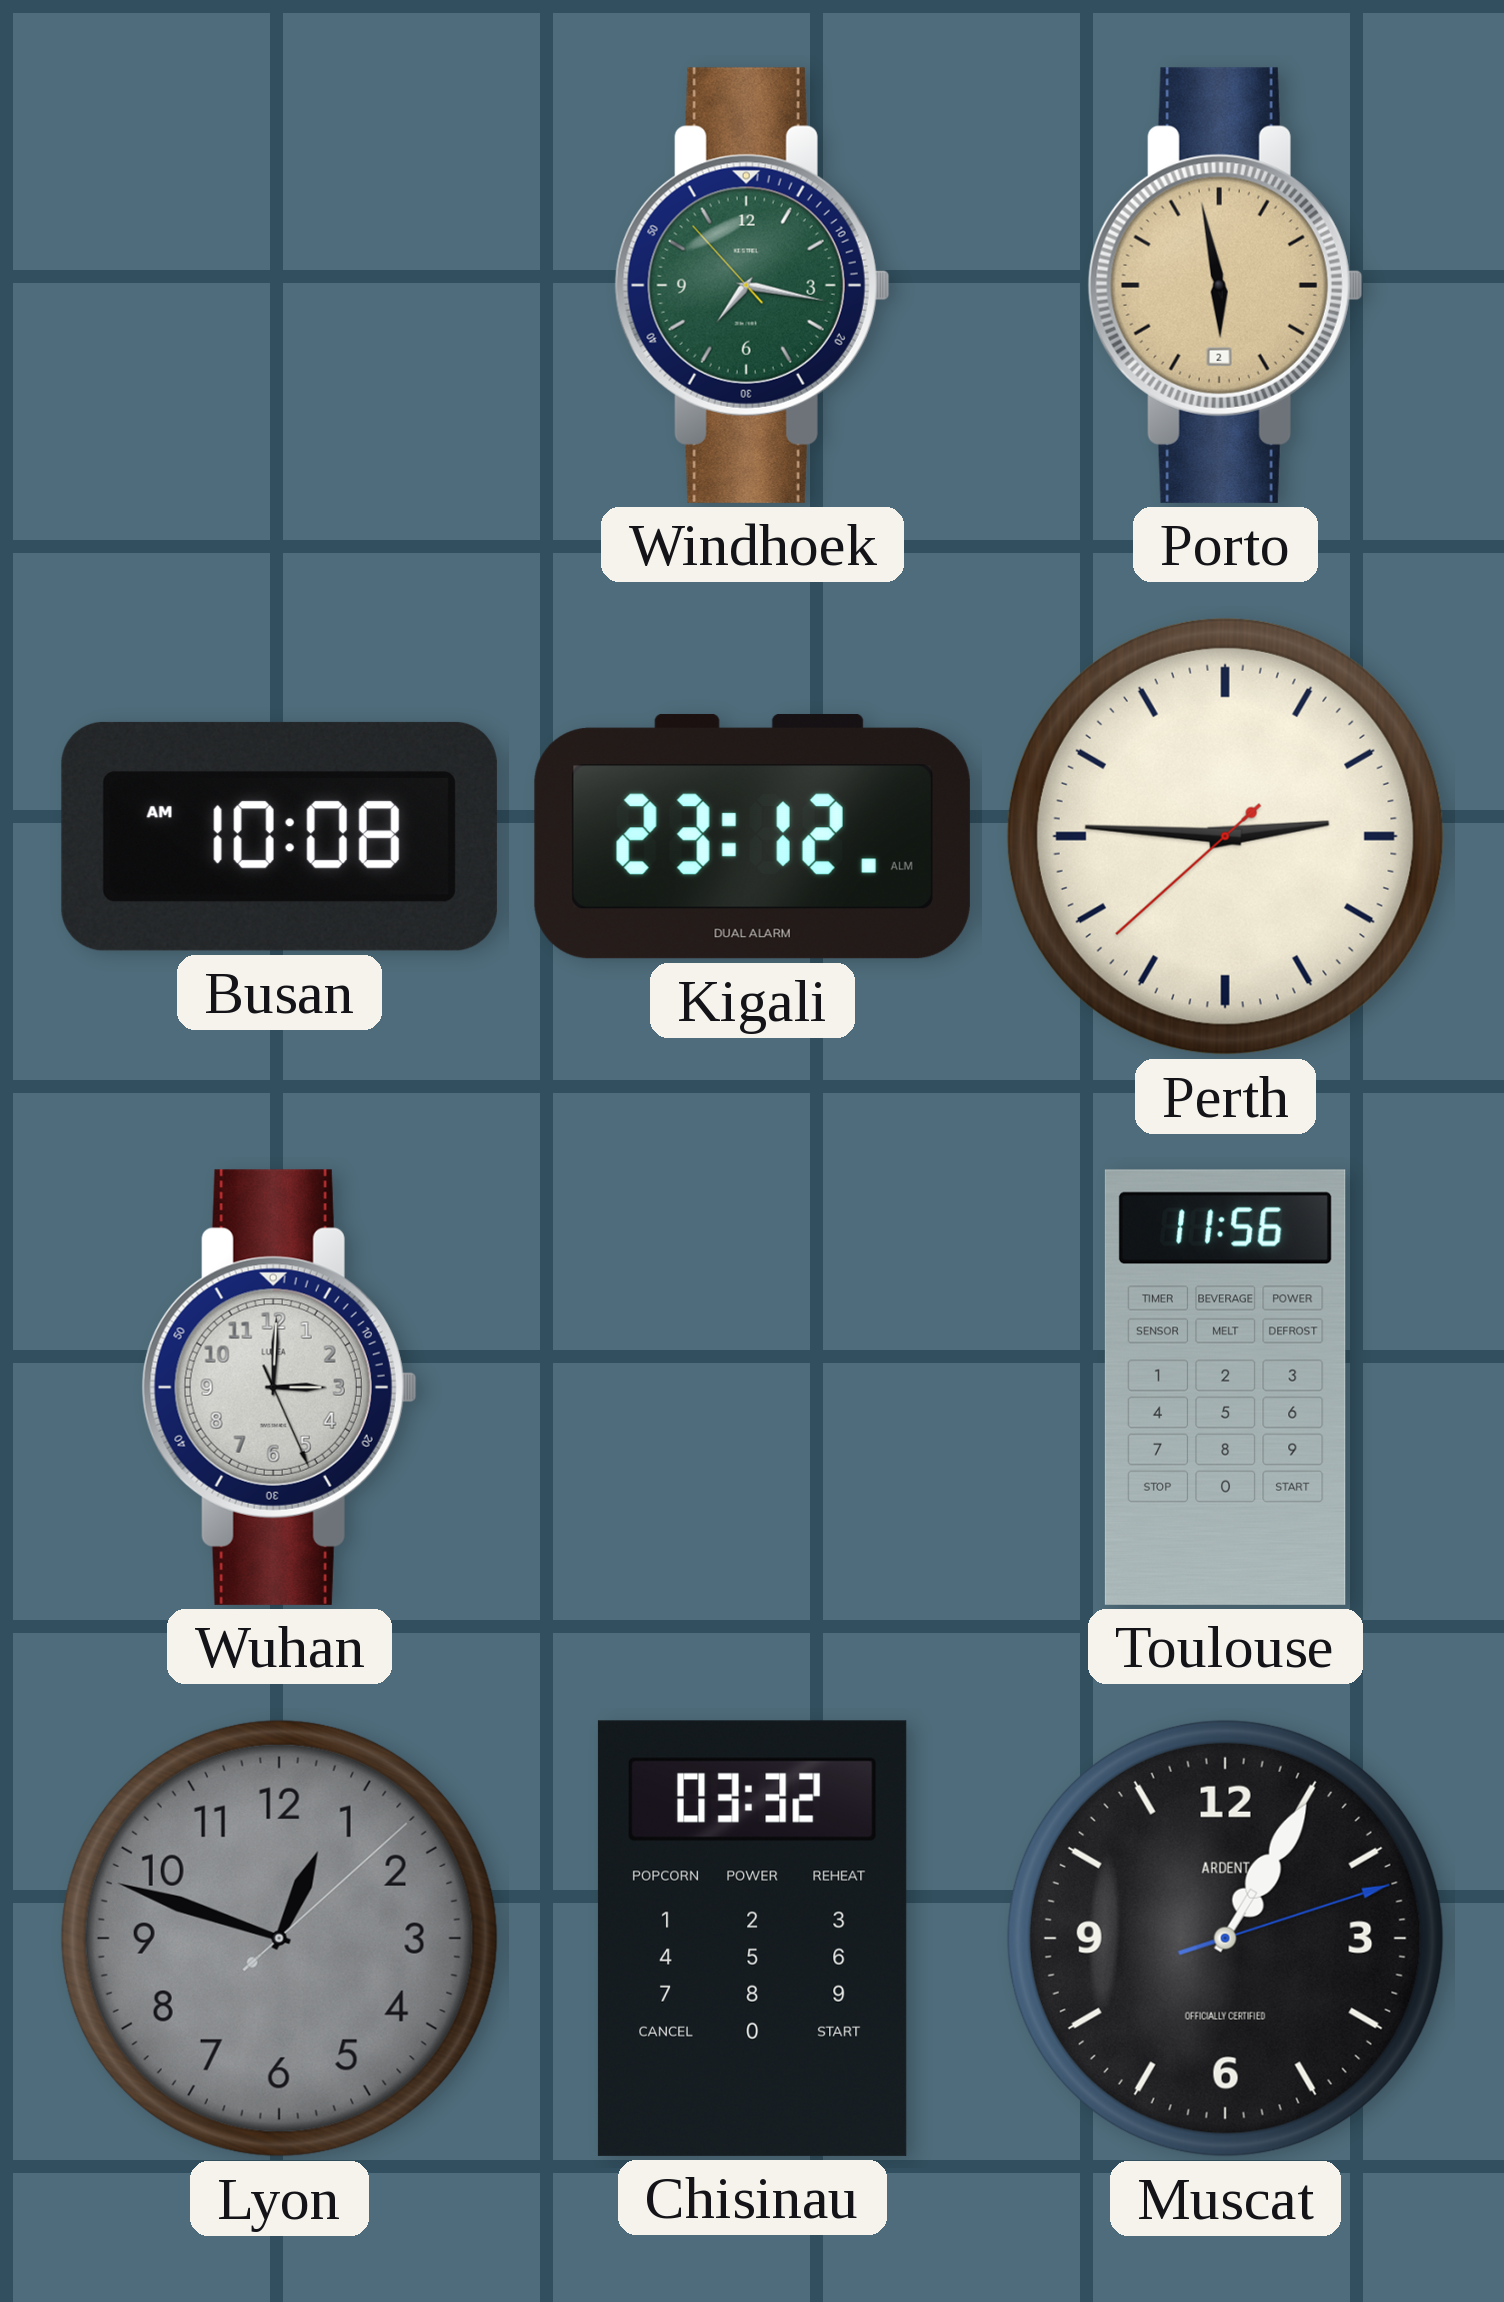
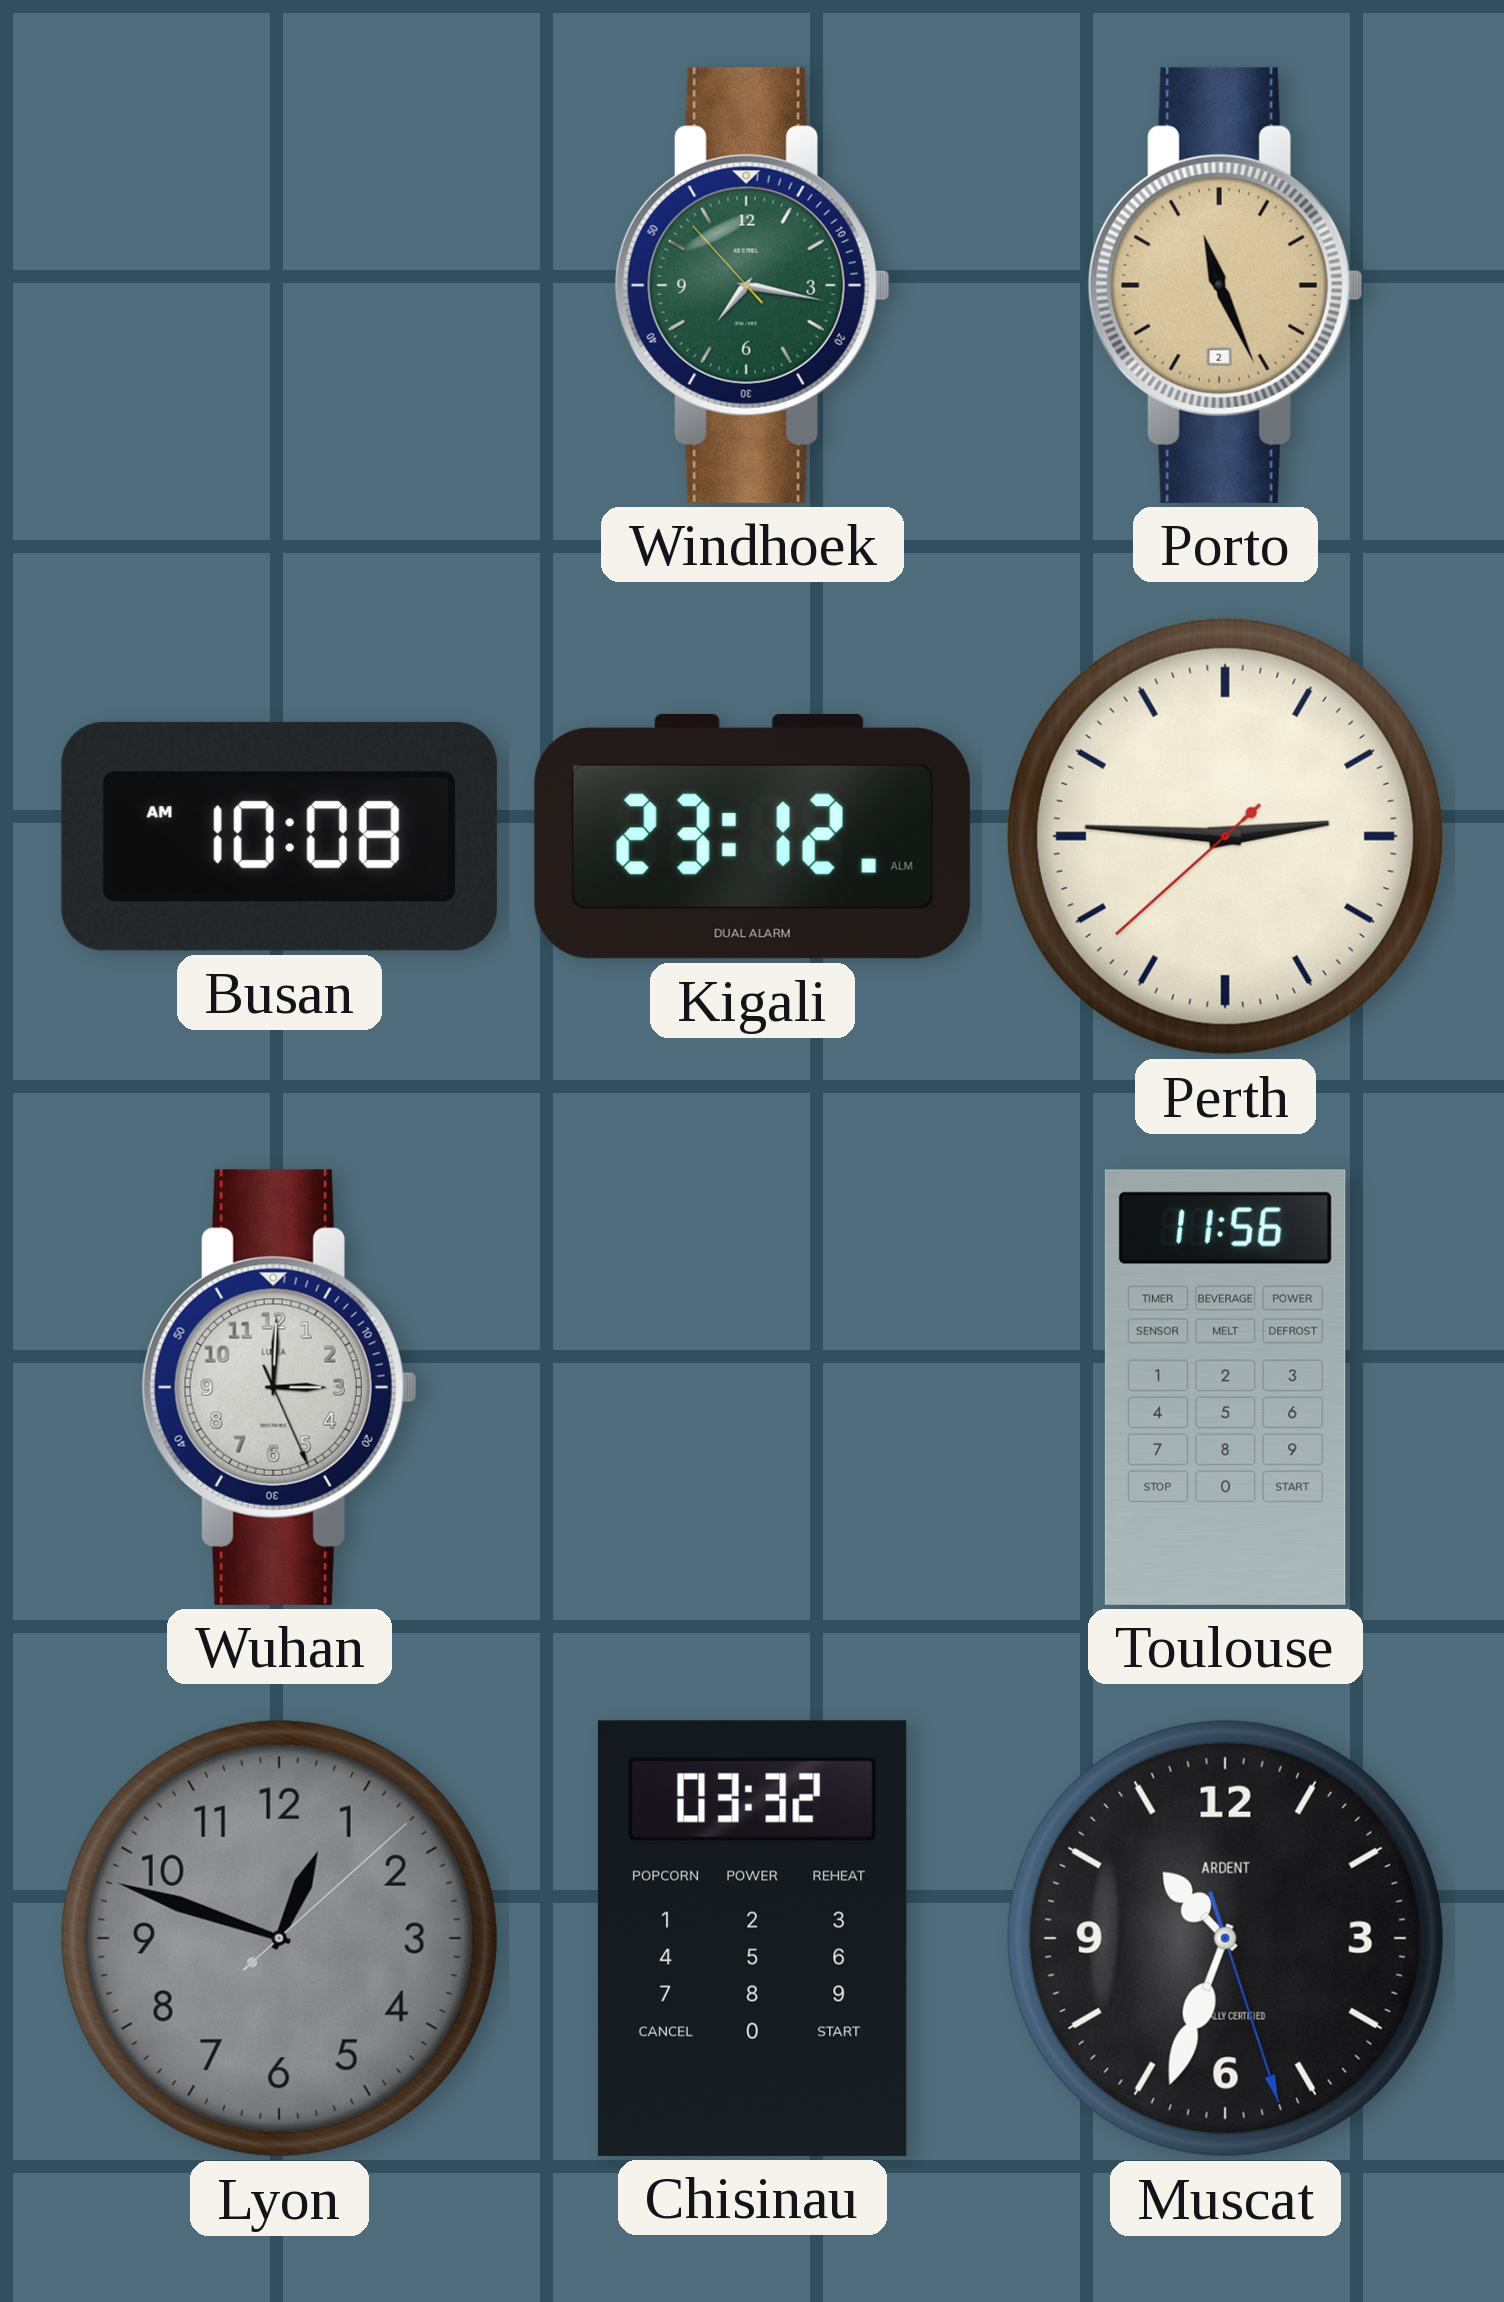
Porto: 5:58 -> 11:26 (1225, 285)
Muscat: 1:05 -> 10:33 (1225, 1938)
